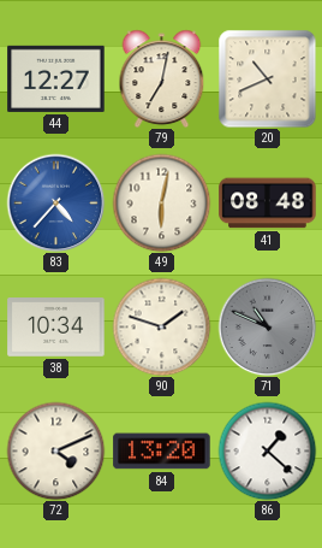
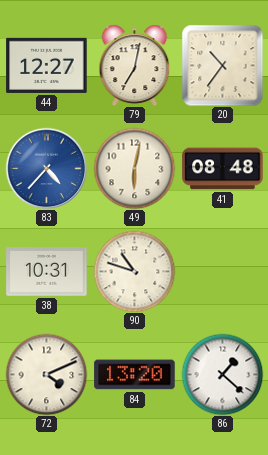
20: 10:41 -> 10:36 (222, 65)
38: 10:34 -> 10:31 (47, 272)
90: 1:48 -> 10:48 (134, 271)
71: 10:49 -> none (267, 326)
